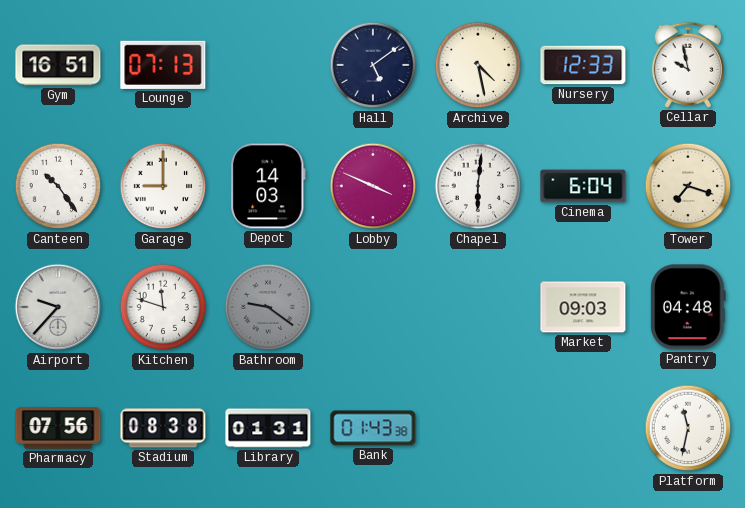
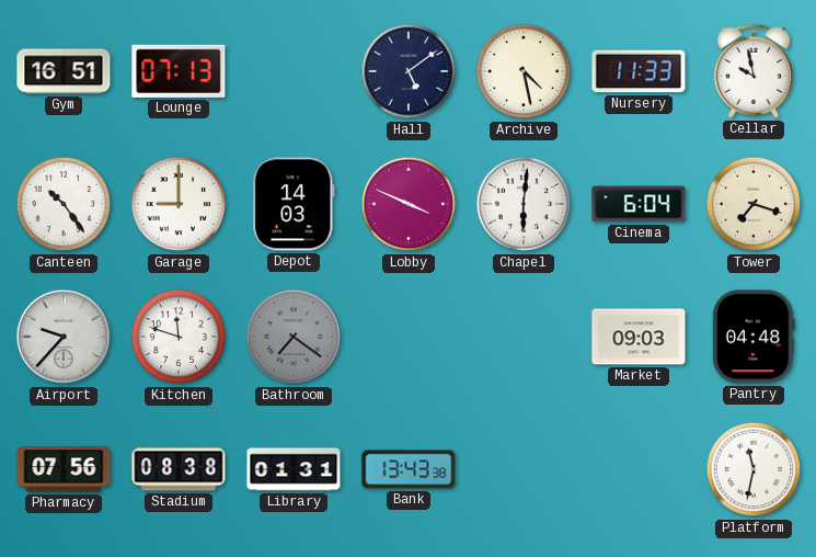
Nursery: 12:33 -> 11:33 (639, 71)
Bathroom: 9:21 -> 7:21 (294, 337)
Bank: 01:43 -> 13:43 (409, 469)
